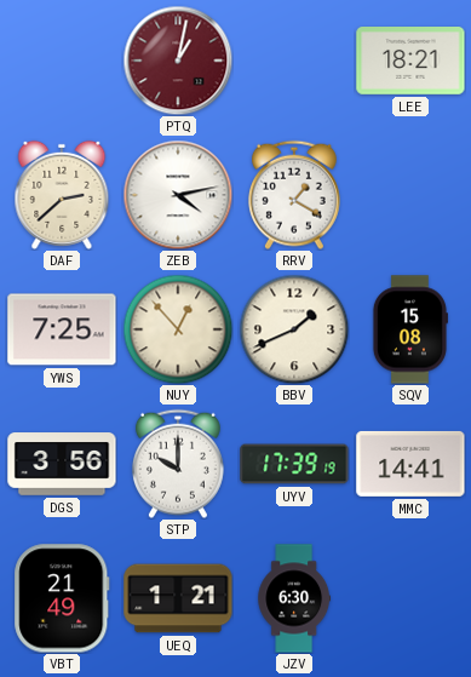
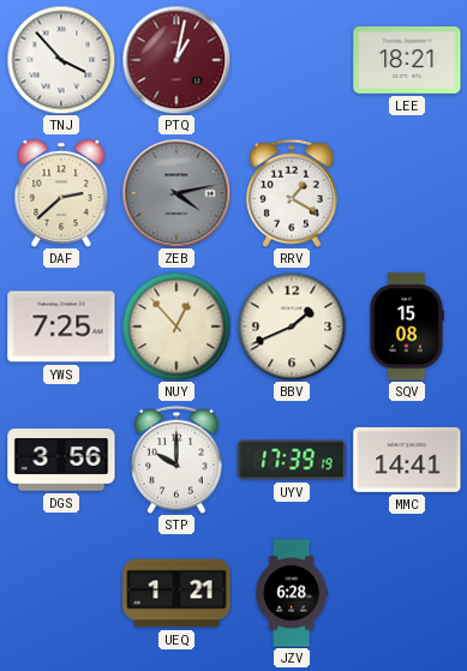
TNJ: none -> 3:53 (61, 60)
ZEB dial: white -> grey (176, 193)
VBT: 21:49 -> none (62, 598)
JZV: 6:30 -> 6:28 (291, 593)
